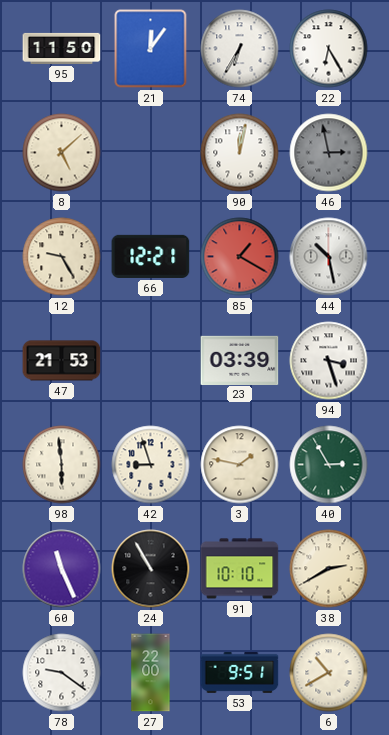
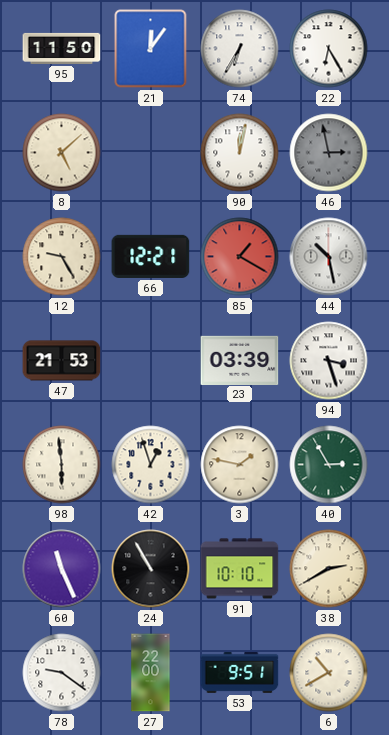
42: 8:57 -> 12:57 (151, 465)
